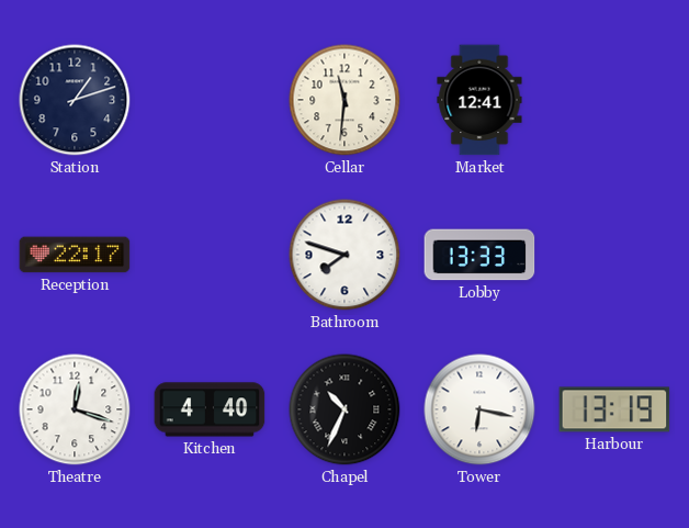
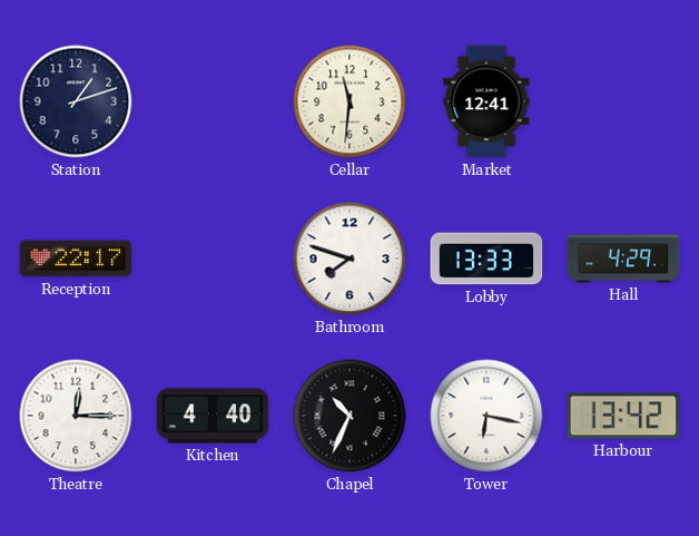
Hall: none -> 4:29 (623, 259)
Theatre: 12:18 -> 12:15 (76, 416)
Harbour: 13:19 -> 13:42 (623, 416)
